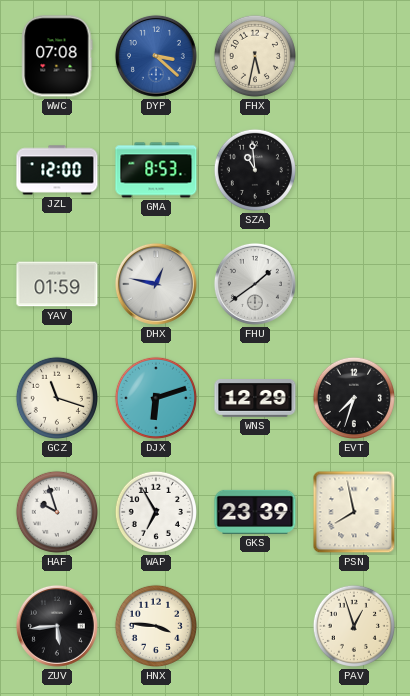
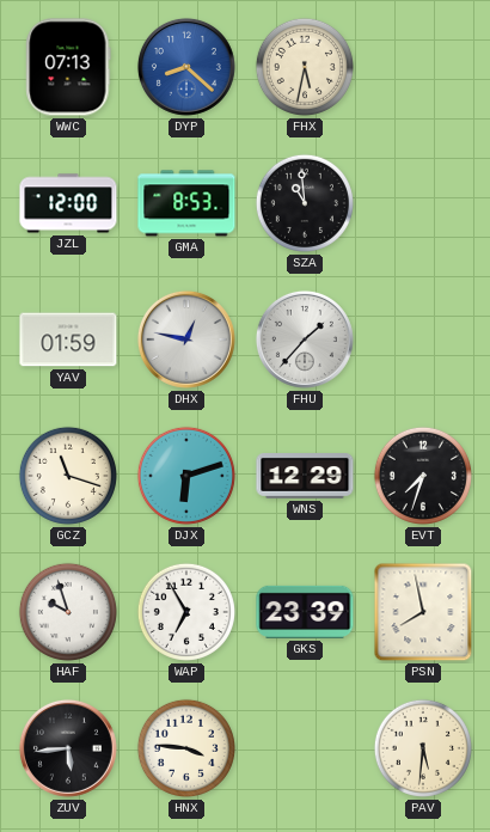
WWC: 07:08 -> 07:13 (68, 67)
DYP: 3:22 -> 8:22 (186, 67)
FHU: 1:39 -> 1:37 (305, 339)
PAV: 12:57 -> 5:31 (423, 748)
